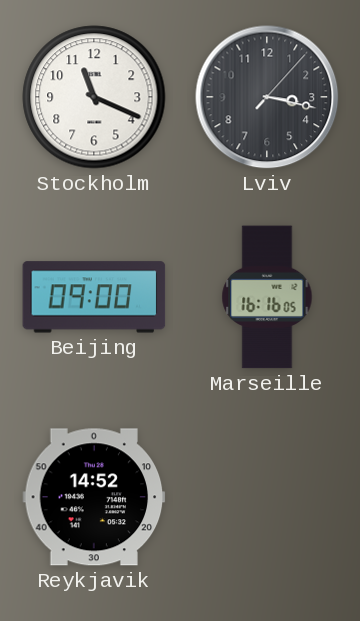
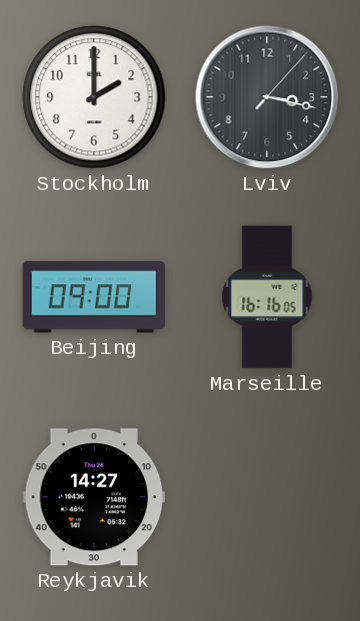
Stockholm: 11:19 -> 2:00 (94, 97)
Reykjavik: 14:52 -> 14:27 (94, 497)
